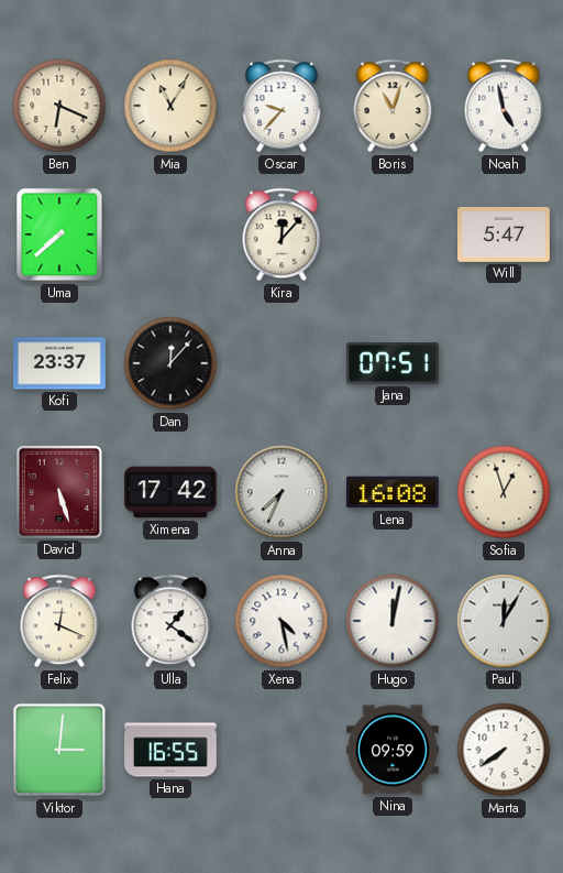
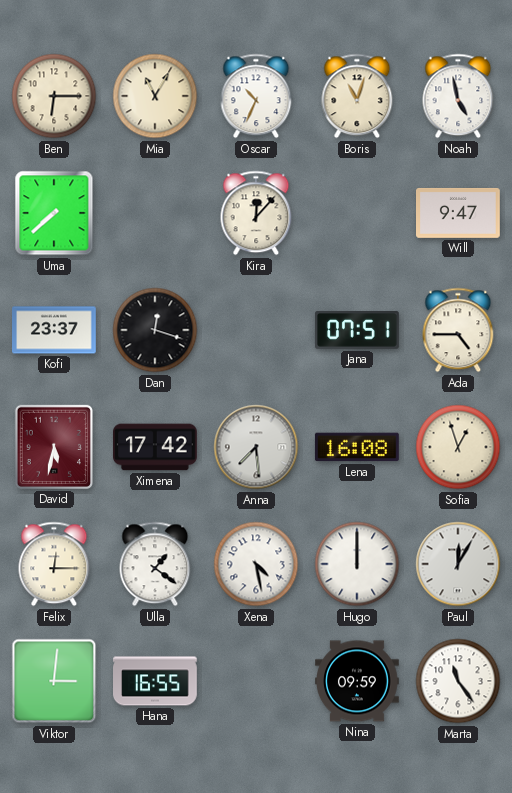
Ben: 6:19 -> 6:15 (54, 96)
Oscar: 9:37 -> 10:34 (256, 96)
Will: 5:47 -> 9:47 (459, 213)
Dan: 12:07 -> 12:18 (155, 330)
Ada: none -> 4:45 (458, 330)
David: 5:27 -> 5:32 (54, 447)
Anna: 7:34 -> 7:29 (256, 447)
Felix: 12:19 -> 12:15 (54, 564)
Hugo: 12:02 -> 12:00 (357, 564)
Marta: 7:39 -> 11:24 (458, 681)
